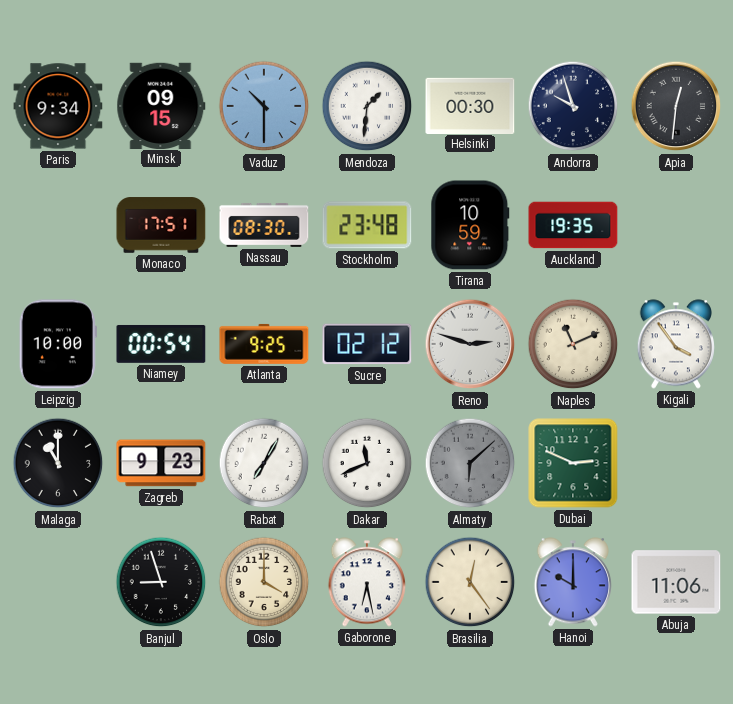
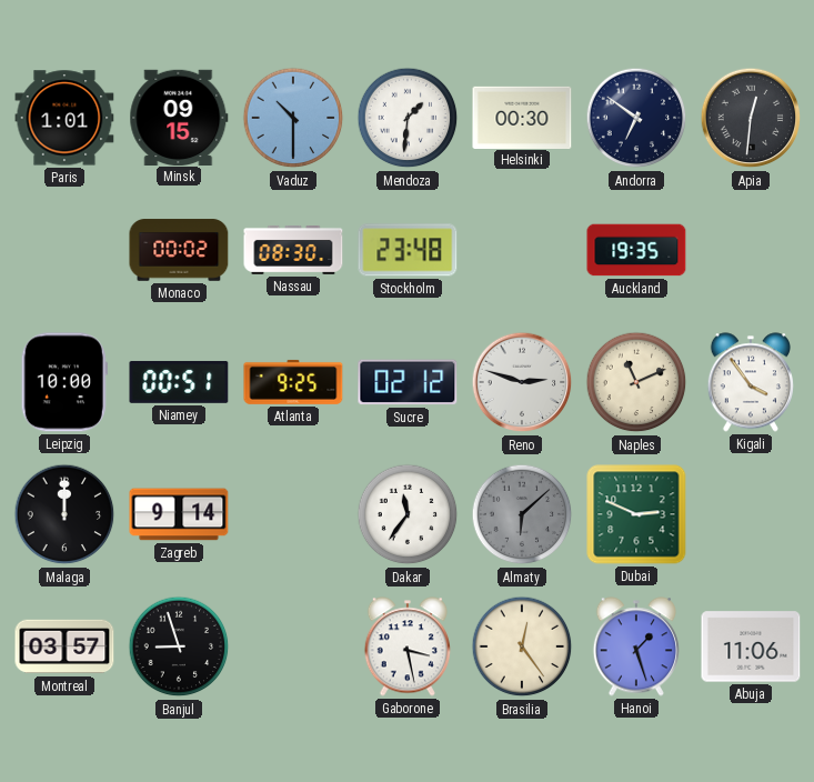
Paris: 9:34 -> 1:01 (64, 118)
Andorra: 9:57 -> 6:51 (636, 118)
Monaco: 17:51 -> 00:02 (179, 250)
Tirana: 10:59 -> none (470, 225)
Niamey: 00:54 -> 00:51 (179, 382)
Malaga: 11:00 -> 12:00 (64, 514)
Zagreb: 9:23 -> 9:14 (179, 514)
Rabat: 7:05 -> none (264, 463)
Dakar: 11:41 -> 11:36 (408, 514)
Montreal: none -> 03:57 (64, 646)
Oslo: 4:00 -> none (264, 582)
Gaborone: 6:28 -> 3:28 (408, 646)
Hanoi: 10:00 -> 1:27 (636, 646)
